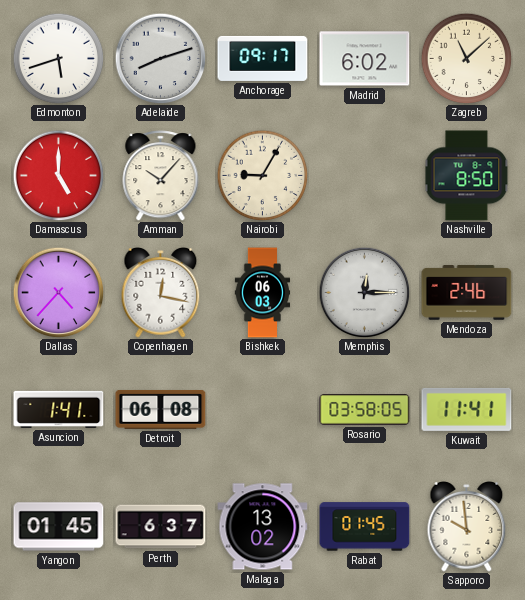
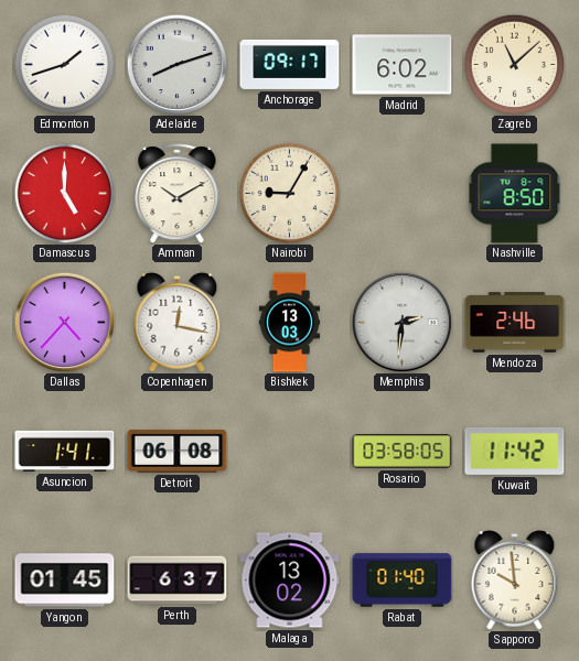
Edmonton: 5:42 -> 1:42 (64, 64)
Amman: 10:07 -> 10:10 (178, 194)
Bishkek: 06:03 -> 13:03 (290, 323)
Memphis: 12:15 -> 2:31 (401, 322)
Kuwait: 11:41 -> 11:42 (515, 451)
Rabat: 01:45 -> 01:40 (403, 581)
